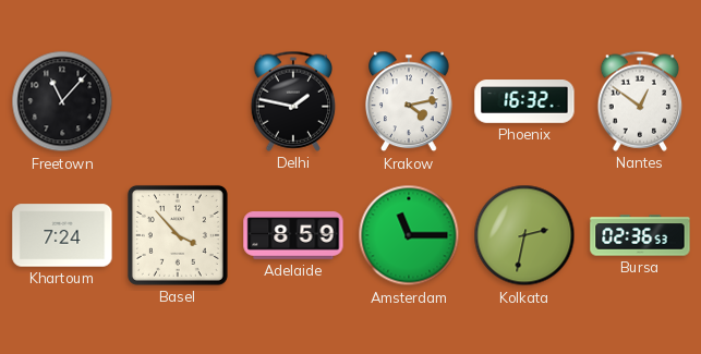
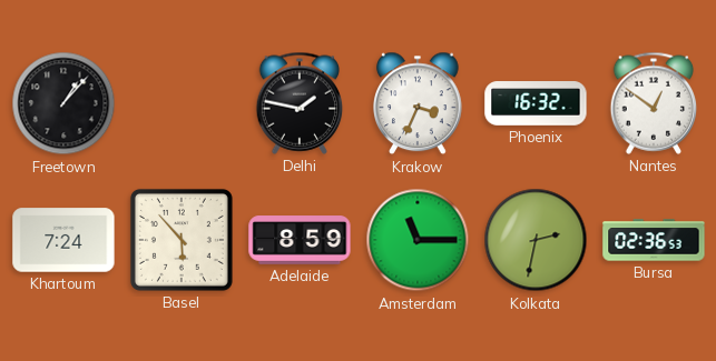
Freetown: 11:07 -> 1:07 (63, 103)
Krakow: 4:13 -> 3:34 (419, 103)
Basel: 3:53 -> 5:53 (182, 240)
